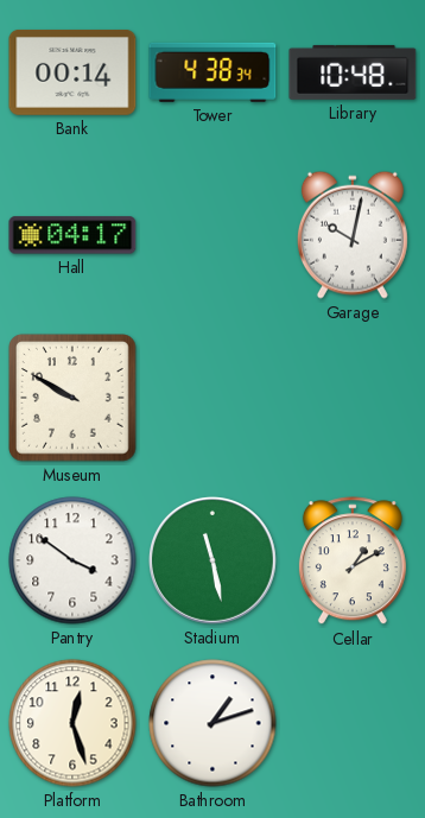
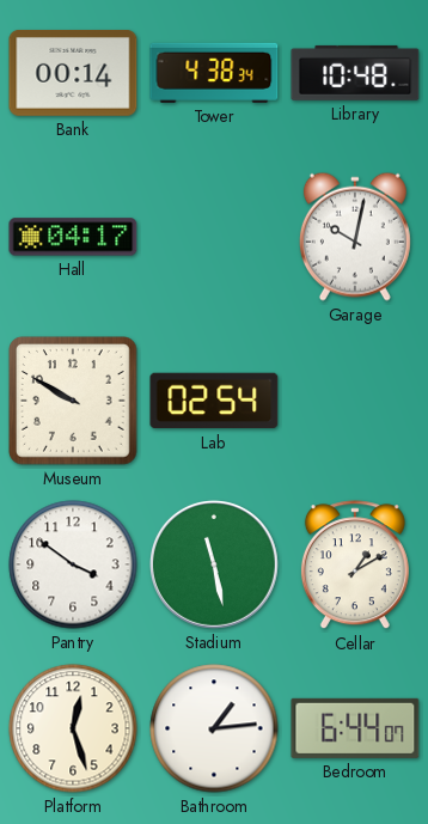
Lab: none -> 02:54 (214, 401)
Bathroom: 1:12 -> 1:14 (214, 728)
Bedroom: none -> 6:44 (355, 728)
